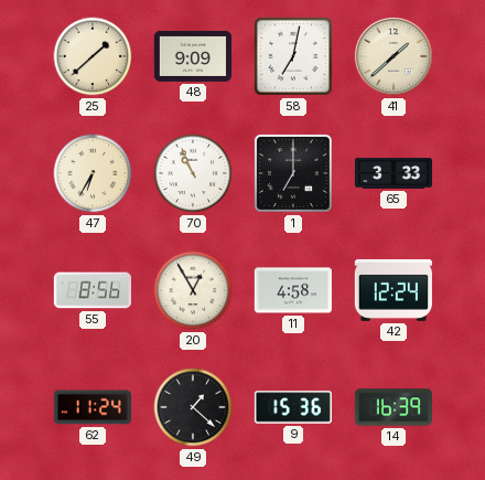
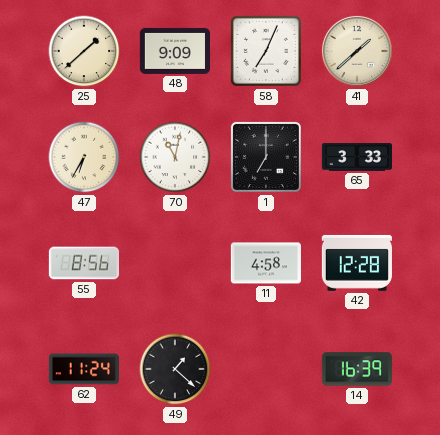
58: 7:02 -> 7:04 (266, 51)
70: 10:56 -> 11:02 (175, 157)
20: 12:55 -> none (193, 290)
42: 12:24 -> 12:28 (357, 263)
9: 15:36 -> none (292, 407)
